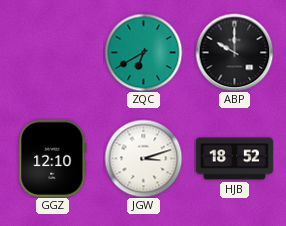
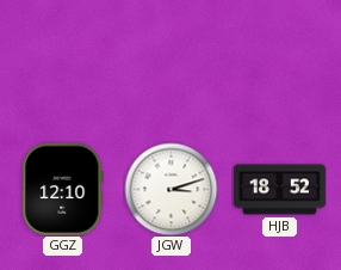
ZQC: 6:40 -> none (143, 52)
ABP: 10:00 -> none (234, 52)
